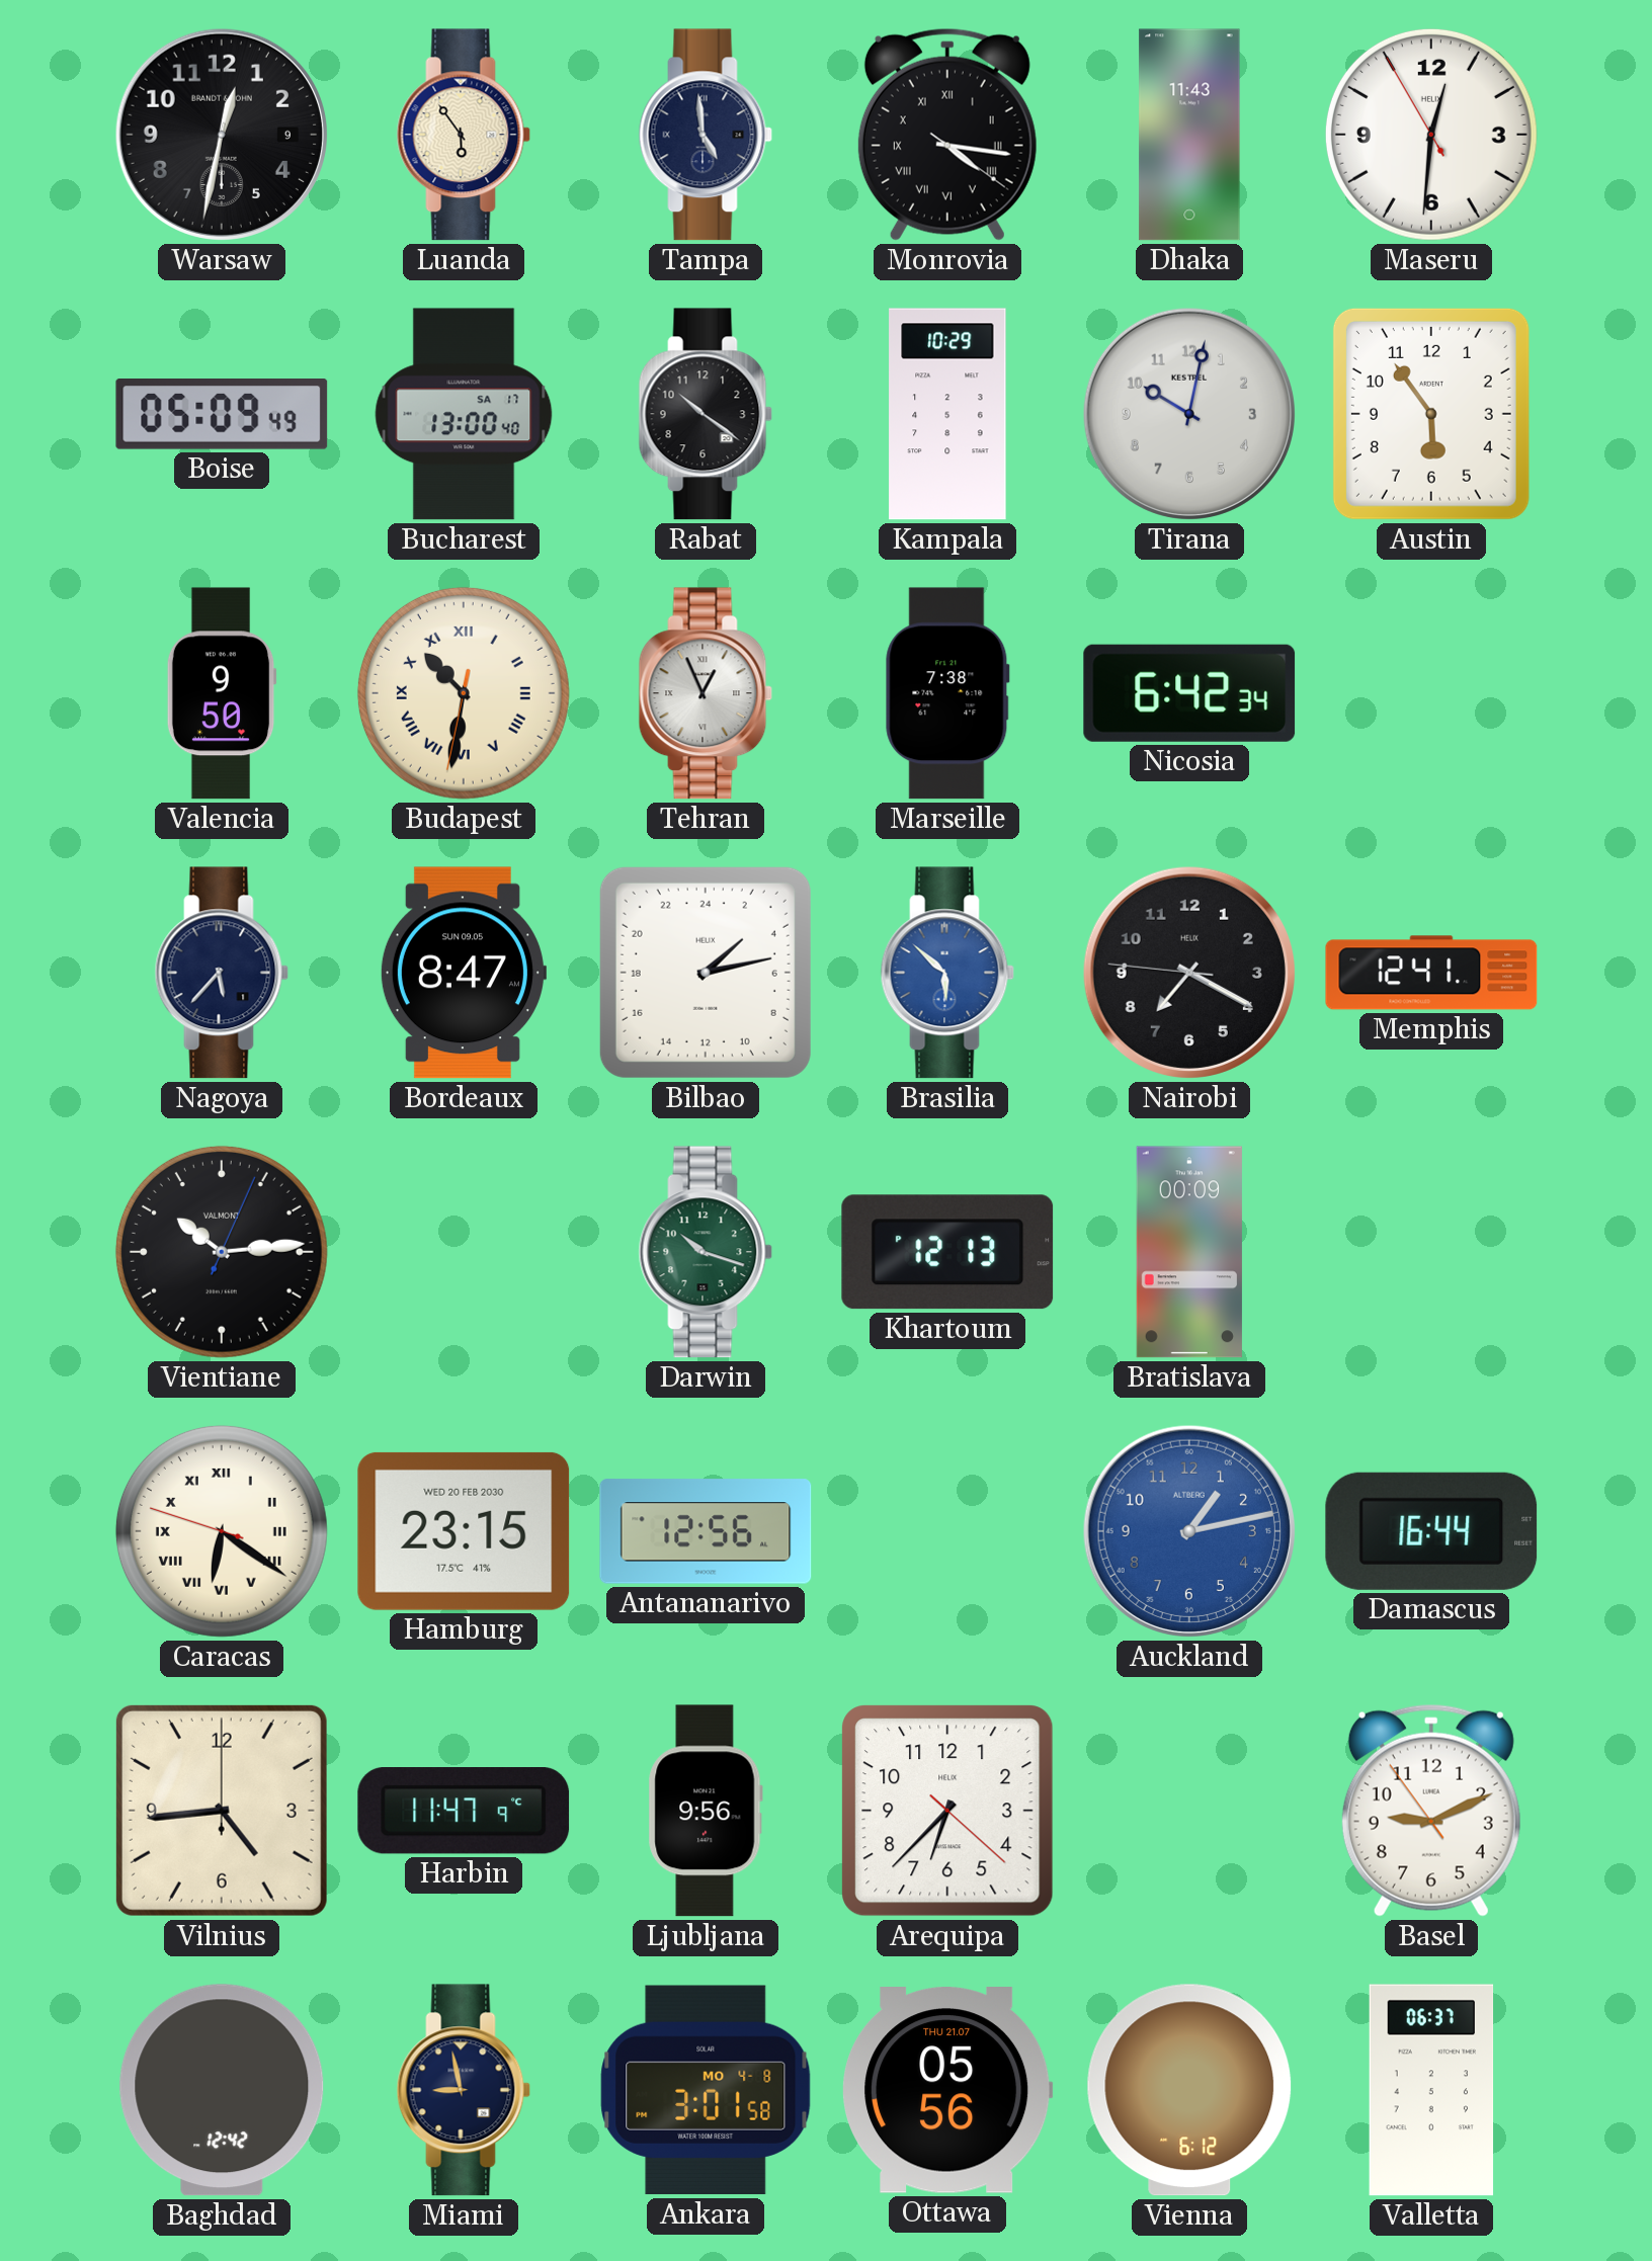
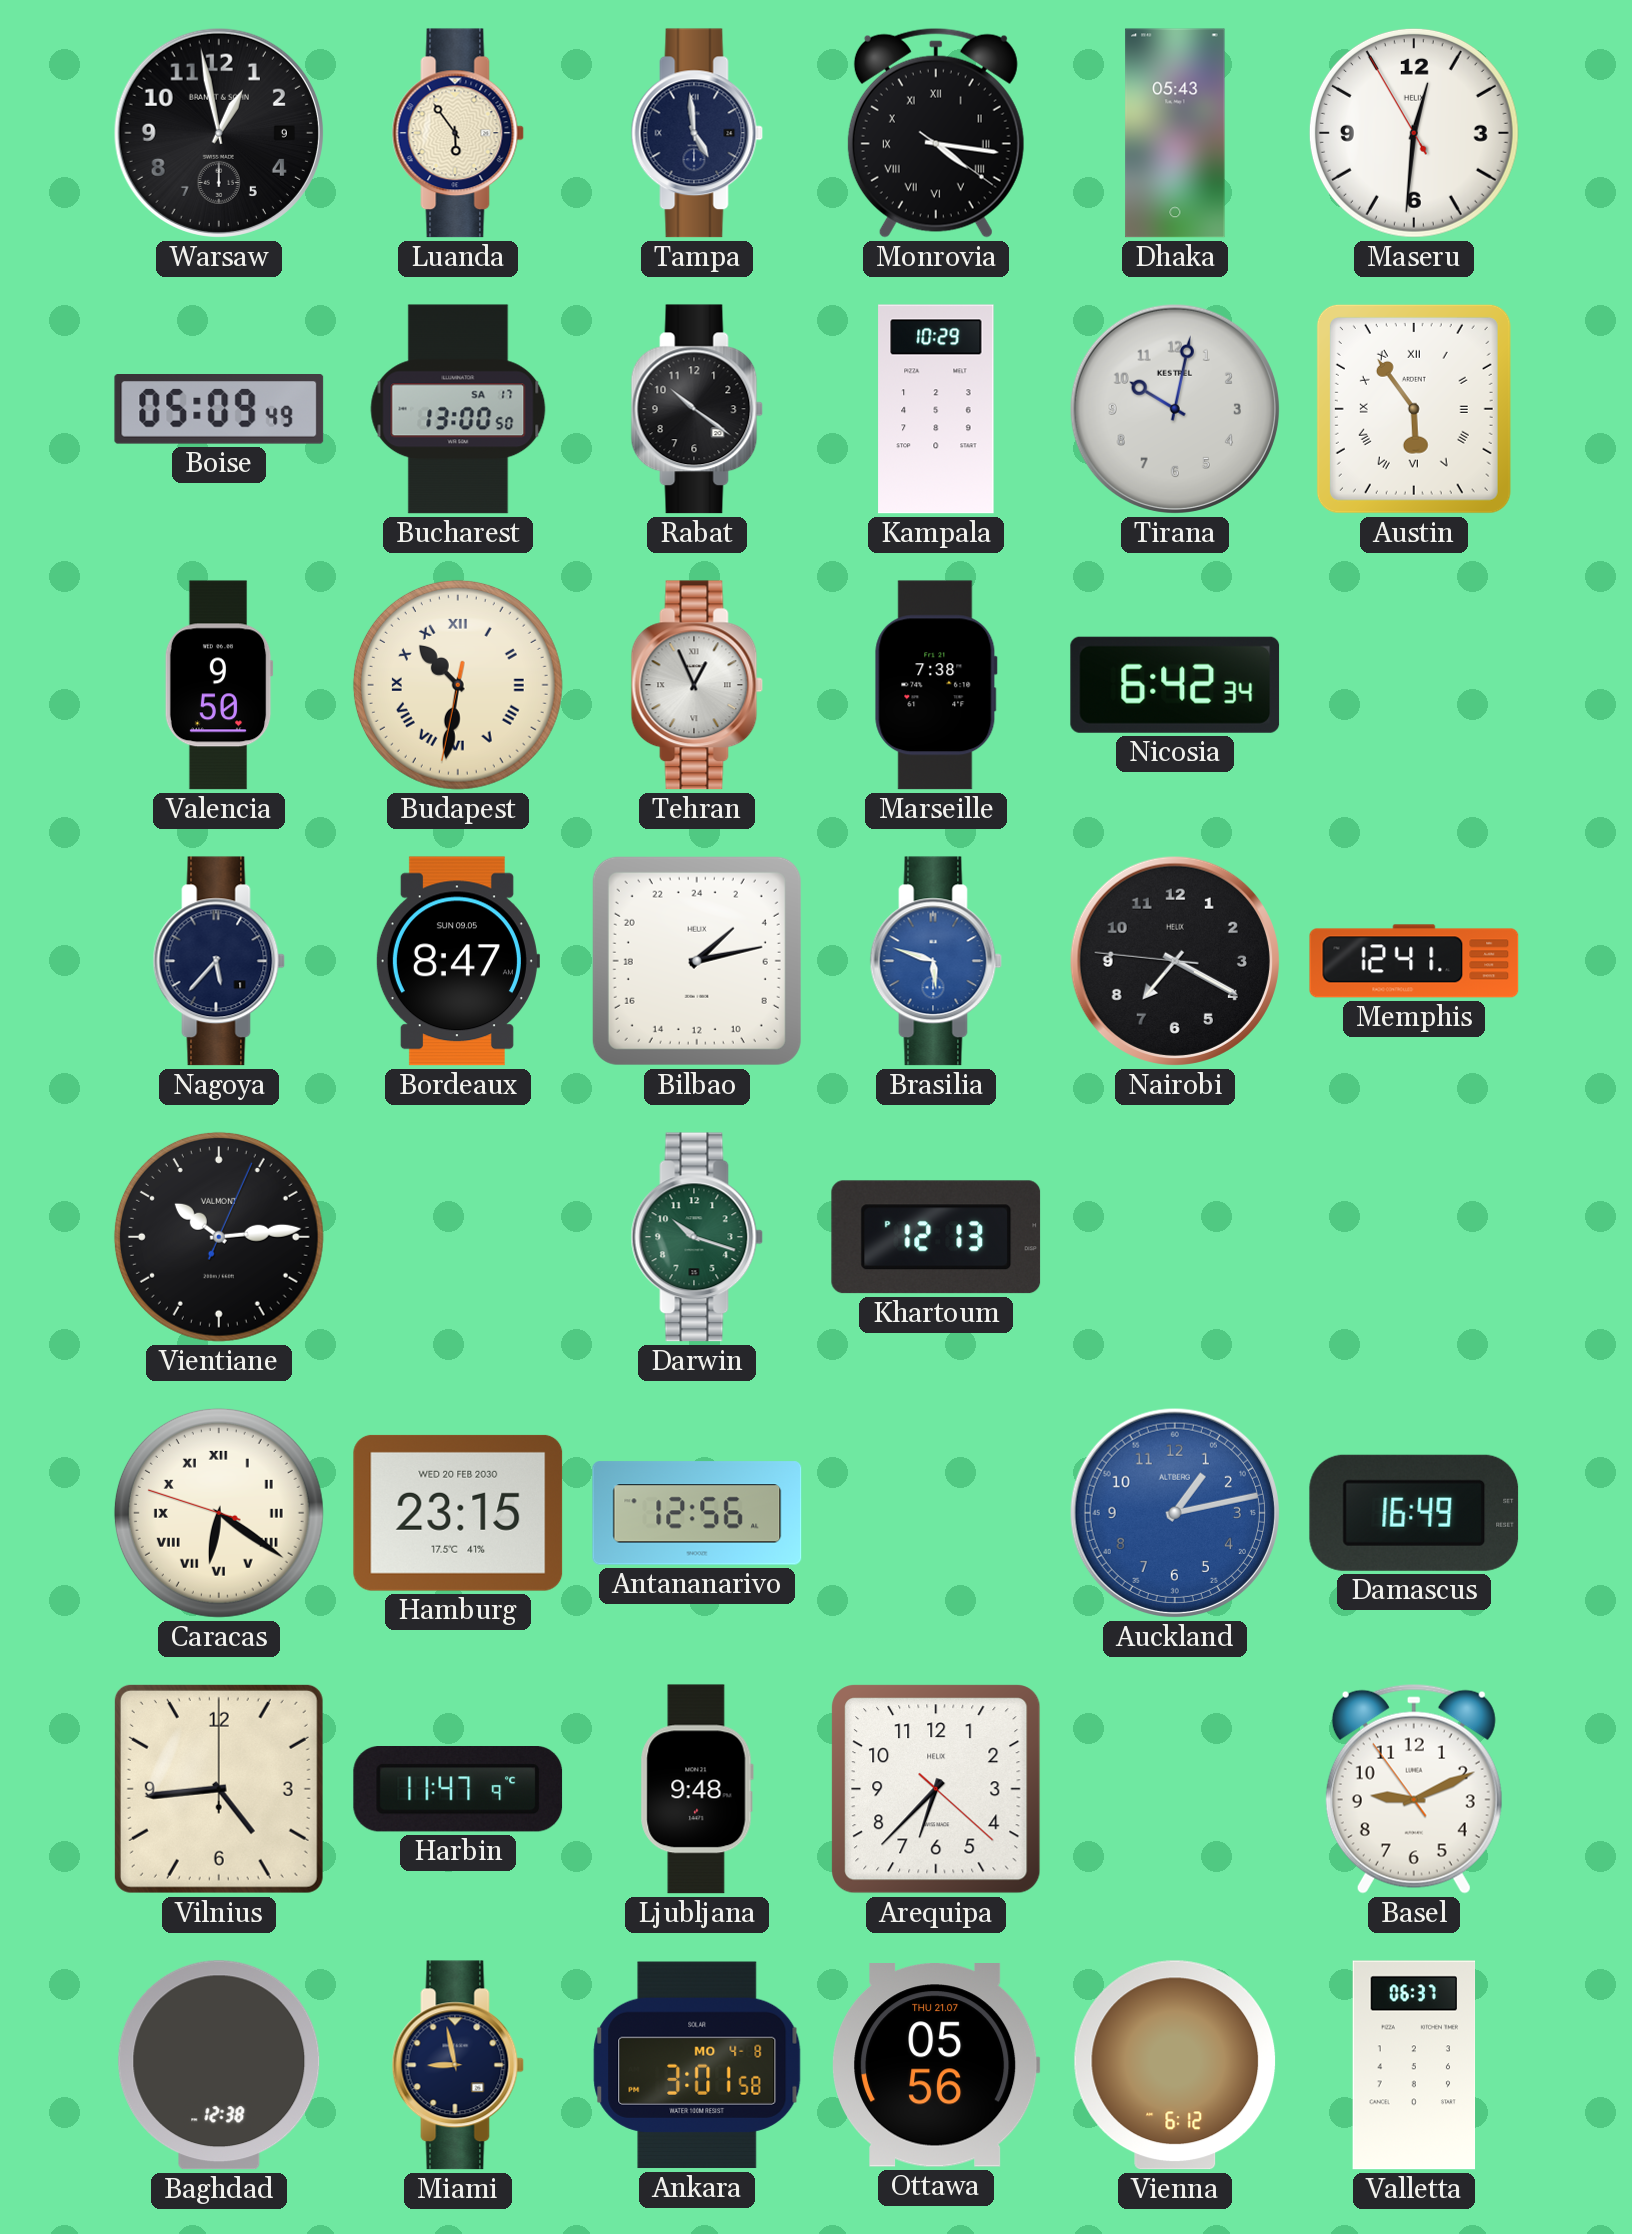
Warsaw: 12:32 -> 12:58 (219, 133)
Dhaka: 11:43 -> 05:43 (1175, 133)
Bucharest: 13:00:40 -> 13:00:50 (458, 409)
Austin numerals: Arabic -> Roman (1414, 409)
Brasilia: 5:52 -> 5:48 (936, 961)
Bratislava: 00:09 -> none (1189, 1252)
Damascus: 16:44 -> 16:49 (1414, 1513)
Ljubljana: 9:56 -> 9:48 (697, 1789)
Baghdad: 12:42 -> 12:38 (219, 2065)
